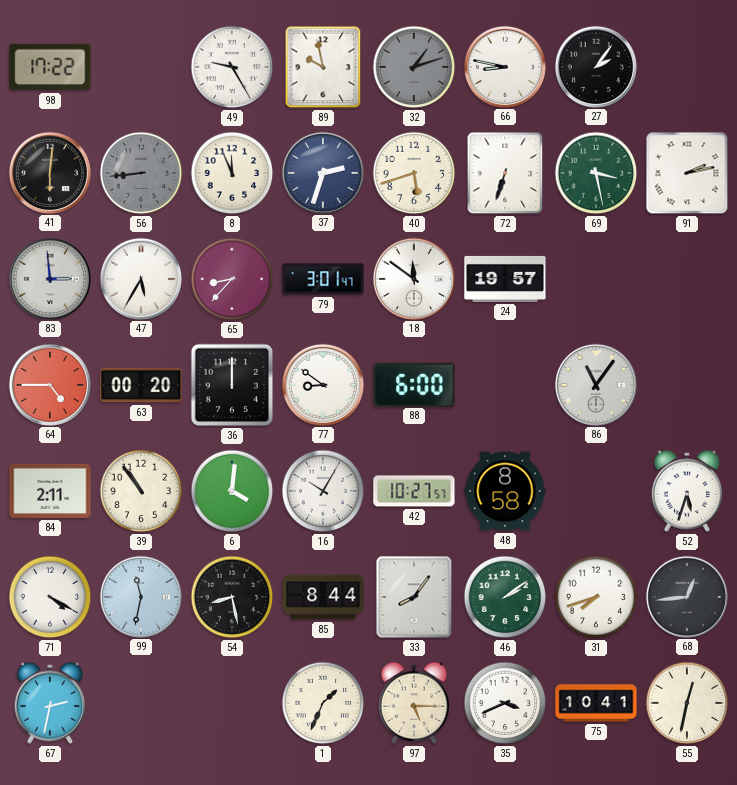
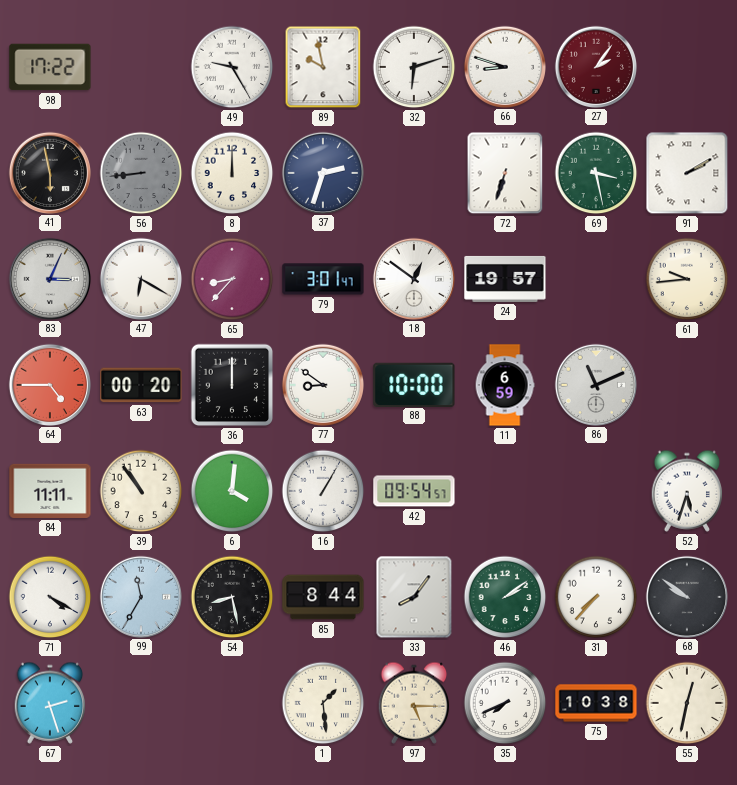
32: 1:12 -> 6:12 (414, 67)
32 dial: grey -> white (414, 67)
66: 8:47 -> 8:48 (504, 66)
27 dial: black -> burgundy (595, 66)
41: 6:01 -> 5:58 (49, 172)
8: 11:56 -> 12:00 (232, 173)
40: 5:42 -> none (414, 173)
91: 2:13 -> 2:10 (687, 173)
83: 2:59 -> 3:04 (49, 278)
47: 5:35 -> 6:20 (140, 278)
18: 11:51 -> 12:51 (413, 278)
61: none -> 9:44 (687, 279)
88: 6:00 -> 10:00 (414, 384)
11: none -> 6:59 (505, 385)
86: 11:06 -> 11:11 (595, 384)
84: 2:11 -> 11:11 (50, 491)
16: 10:05 -> 1:05 (323, 491)
42: 10:27 -> 09:54 (414, 491)
48: 8:58 -> none (505, 491)
99: 11:32 -> 11:35 (140, 596)
31: 7:42 -> 7:37 (596, 597)
68: 12:44 -> 9:51 (686, 596)
67: 2:32 -> 2:27 (50, 703)
1: 1:34 -> 1:29 (323, 703)
35: 3:41 -> 7:41 (505, 703)
75: 10:41 -> 10:38 (596, 703)
